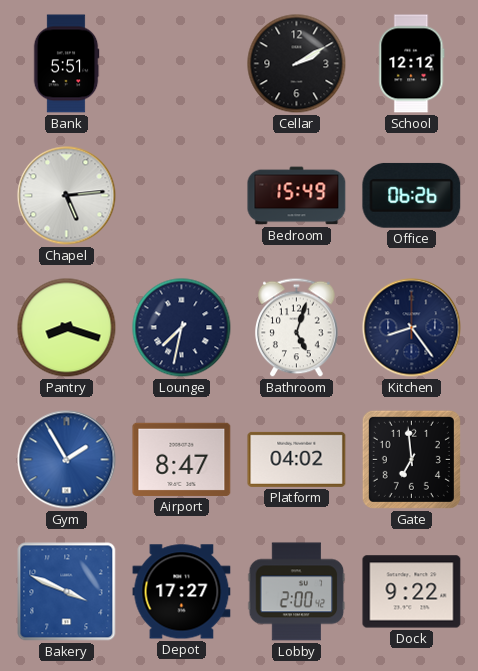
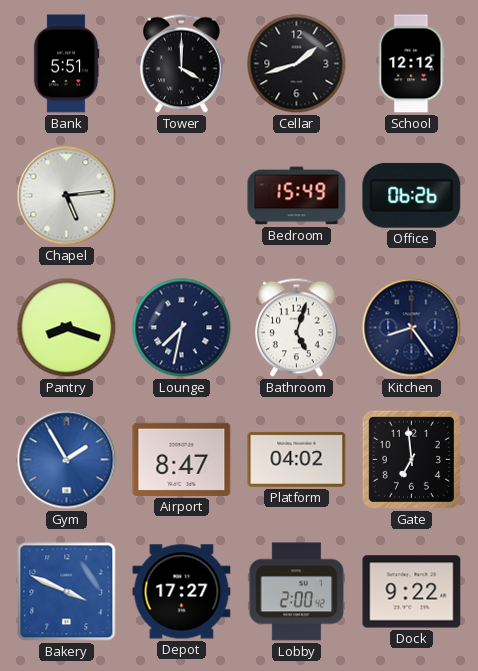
Tower: none -> 4:00 (182, 64)
Cellar: 2:10 -> 1:42 (297, 64)
